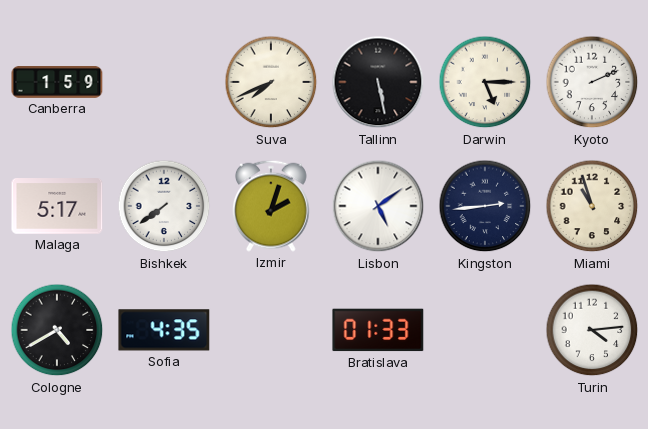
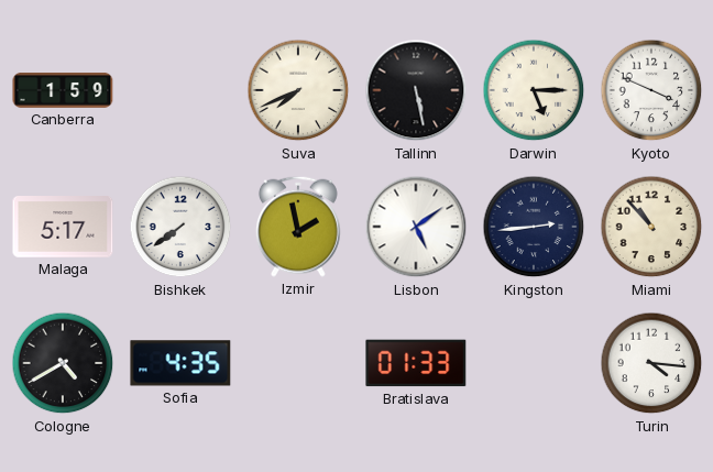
Kyoto: 2:11 -> 3:49 (651, 90)
Izmir: 2:03 -> 1:58 (299, 227)
Miami: 10:57 -> 10:53 (651, 227)
Turin: 4:14 -> 4:16 (651, 363)
